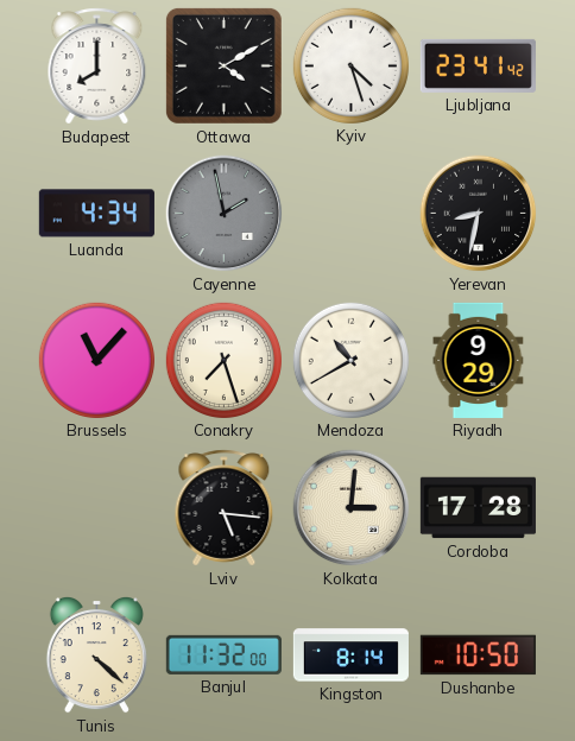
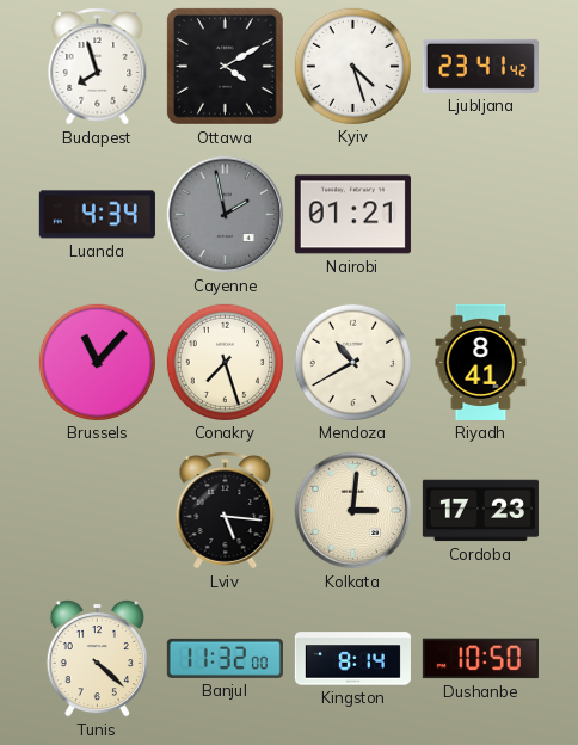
Budapest: 8:00 -> 7:57 (98, 67)
Nairobi: none -> 01:21 (352, 215)
Yerevan: 8:32 -> none (479, 214)
Riyadh: 9:29 -> 8:41 (481, 362)
Cordoba: 17:28 -> 17:23 (480, 511)
